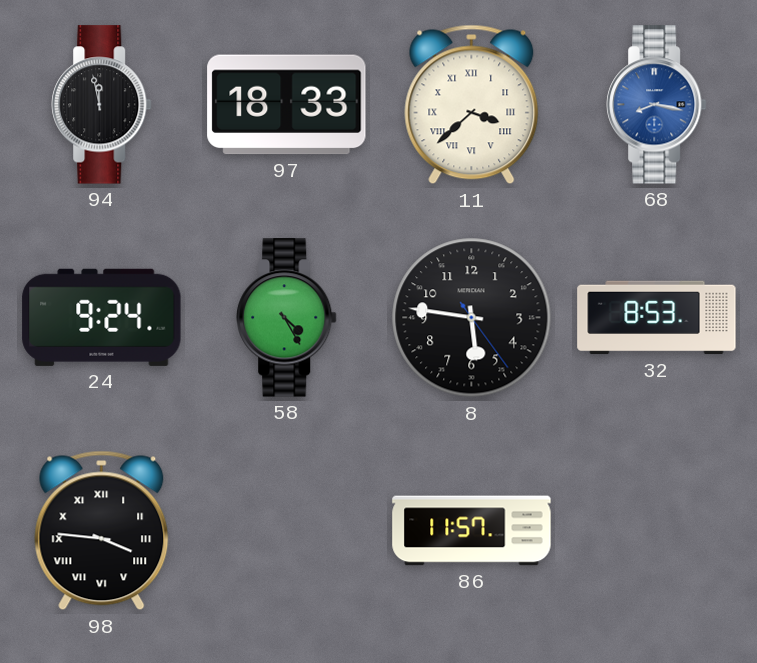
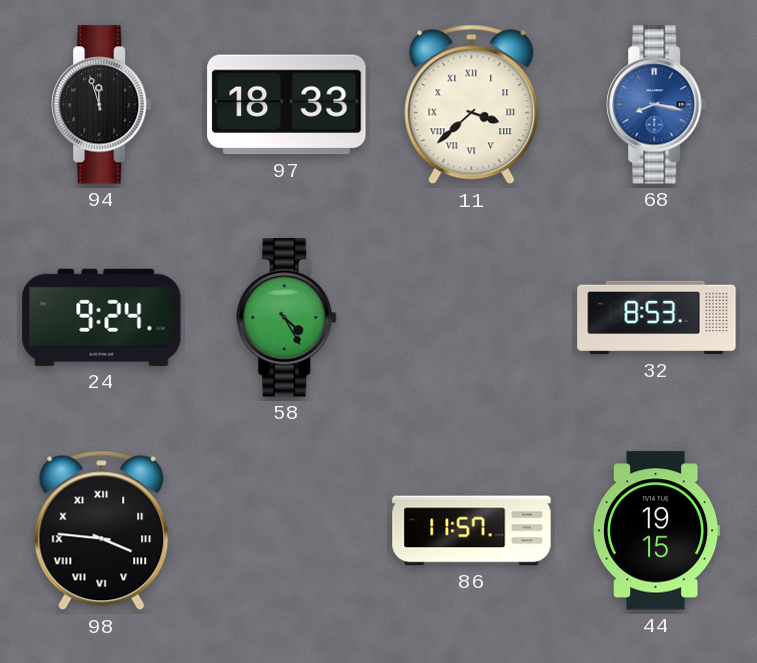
94: 11:58 -> 11:57 (102, 105)
8: 5:46 -> none (472, 318)
44: none -> 19:15 (657, 531)
